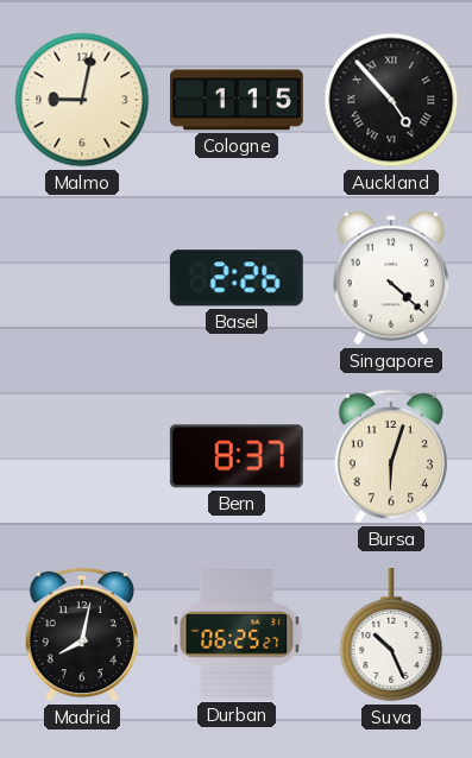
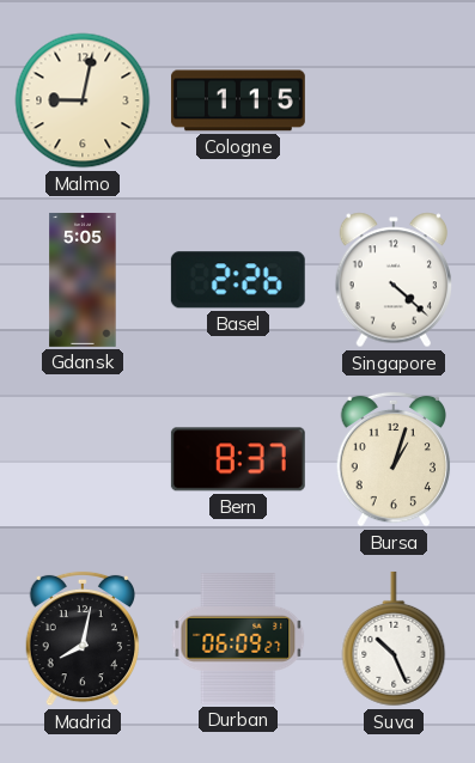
Auckland: 4:53 -> none (391, 100)
Gdansk: none -> 5:05 (83, 280)
Bursa: 6:03 -> 1:03 (394, 459)
Durban: 06:25 -> 06:09 (238, 639)
